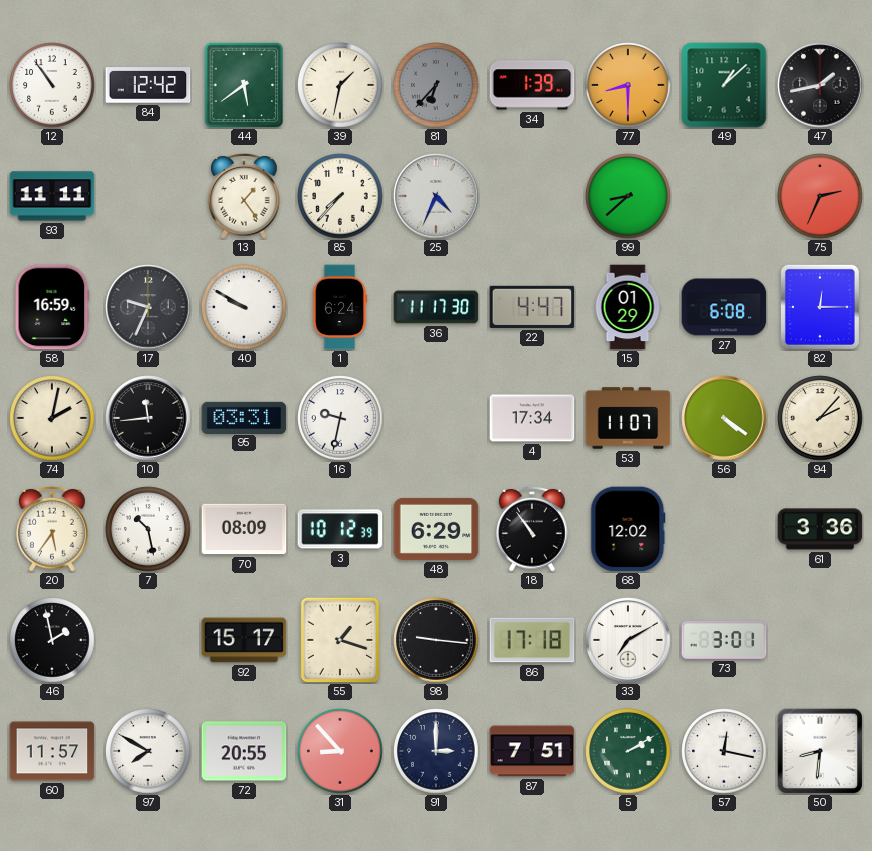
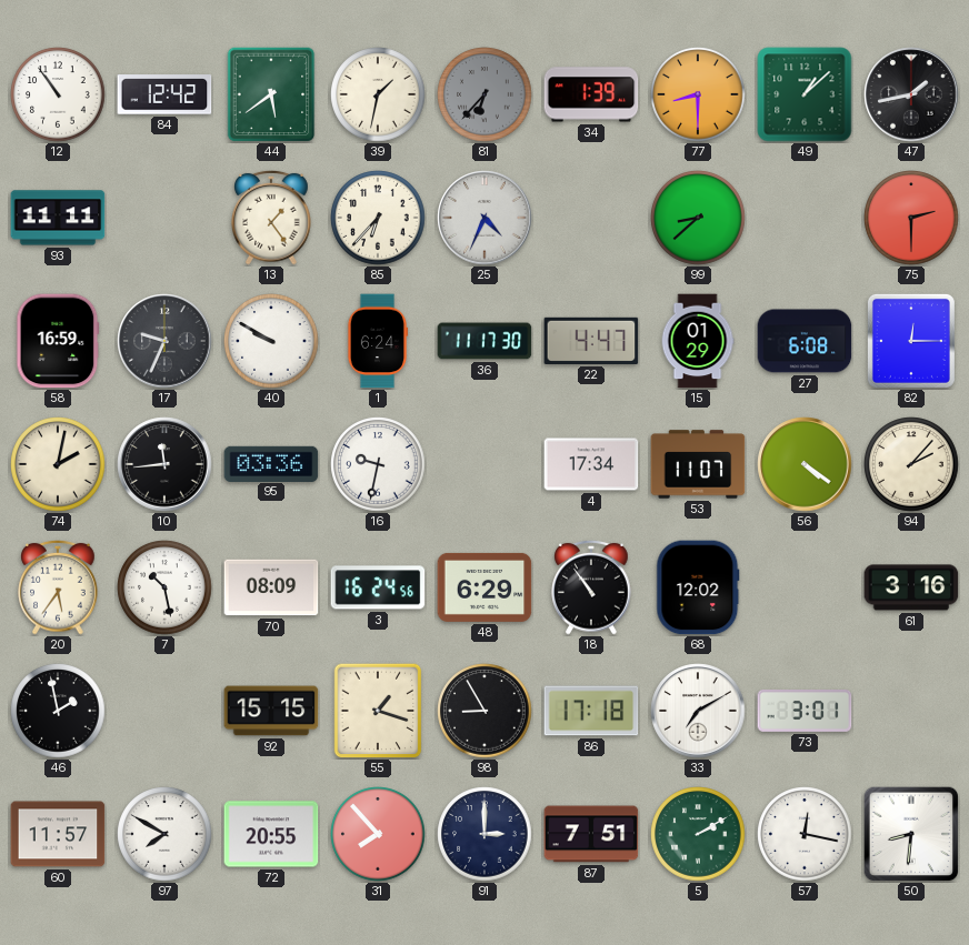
85: 7:37 -> 6:37 (378, 218)
75: 2:34 -> 2:30 (911, 218)
95: 03:31 -> 03:36 (271, 463)
3: 10:12 -> 16:24 (378, 587)
61: 3:36 -> 3:16 (911, 587)
92: 15:17 -> 15:15 (271, 711)
98: 9:16 -> 8:55 (484, 711)
31: 8:53 -> 7:53 (378, 834)
